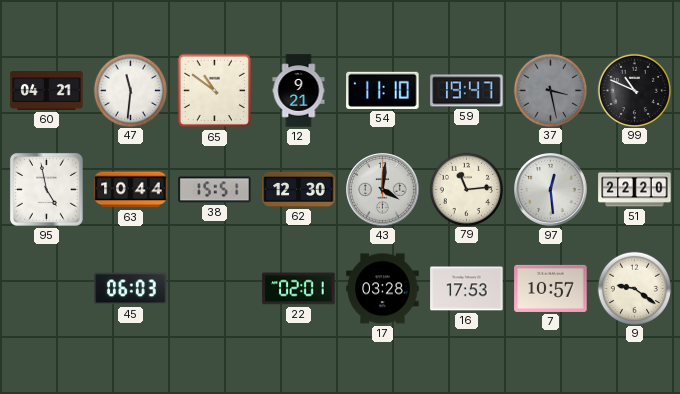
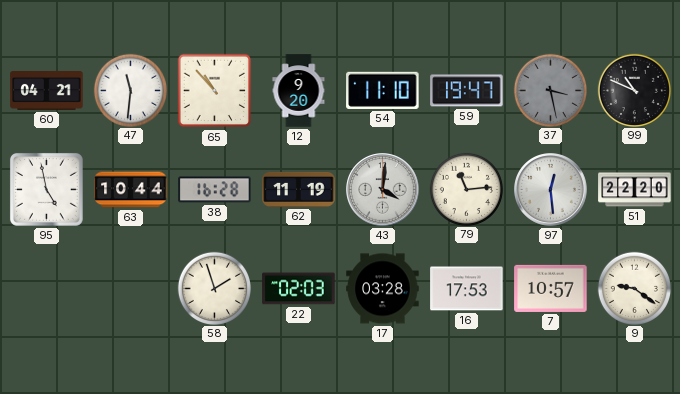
65: 10:51 -> 10:53 (215, 91)
12: 9:21 -> 9:20 (299, 91)
38: 15:51 -> 16:28 (215, 190)
62: 12:30 -> 11:19 (299, 189)
45: 06:03 -> none (131, 289)
58: none -> 1:57 (214, 288)
22: 02:01 -> 02:03 (299, 289)
